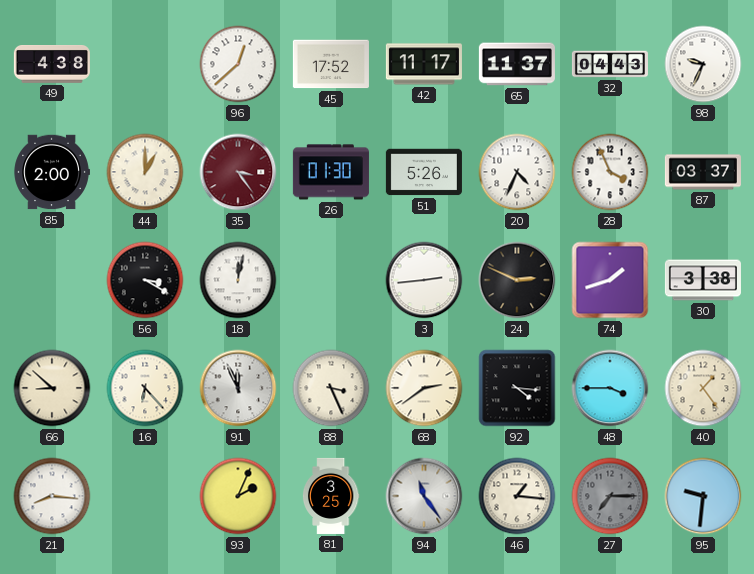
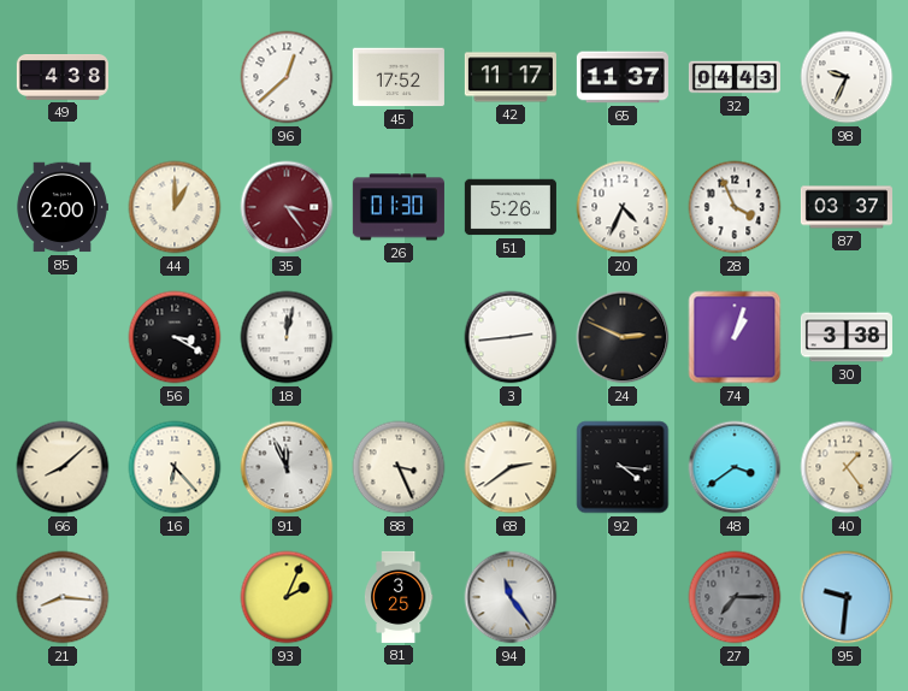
74: 1:42 -> 1:03 (735, 337)
66: 8:52 -> 8:08 (63, 467)
48: 3:45 -> 3:39 (735, 467)
46: 1:16 -> none (517, 496)
